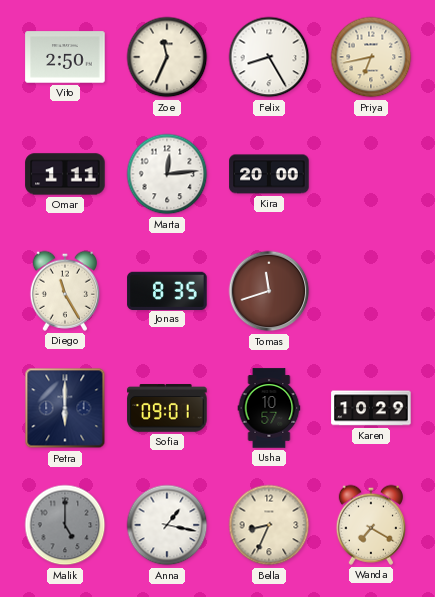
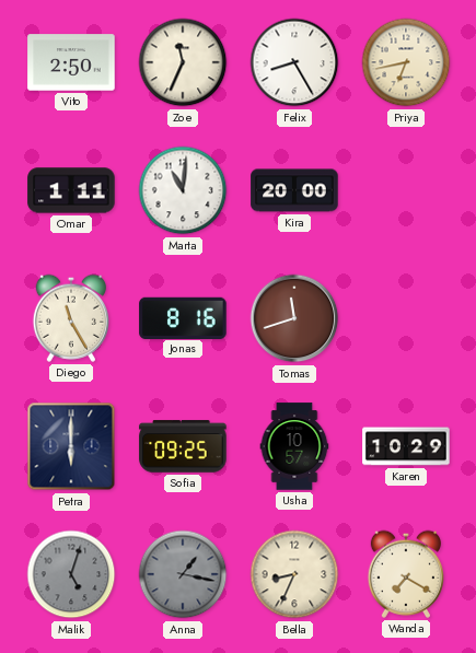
Marta: 12:14 -> 11:01 (183, 190)
Jonas: 8:35 -> 8:16 (183, 317)
Sofia: 09:01 -> 09:25 (183, 446)
Malik: 5:00 -> 5:03 (71, 574)
Anna dial: white -> grey (183, 574)
